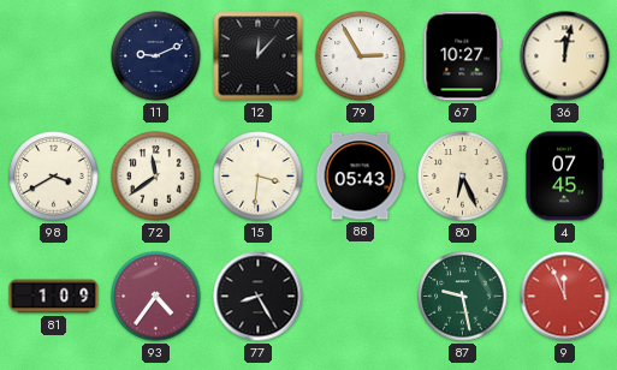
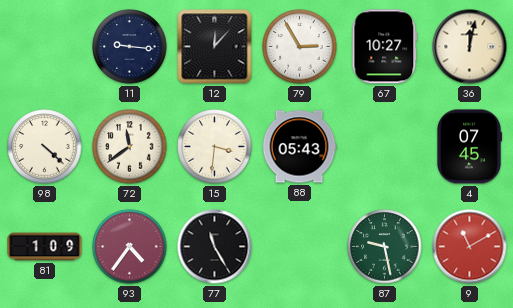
11: 9:11 -> 9:16 (130, 47)
98: 3:40 -> 4:22 (45, 147)
80: 6:26 -> none (463, 177)
77: 8:25 -> 11:25 (215, 247)
9: 11:56 -> 11:10 (470, 247)
